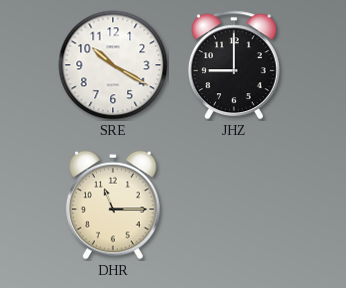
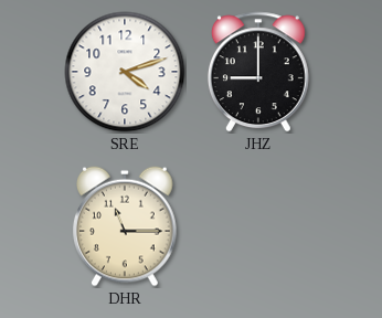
SRE: 10:20 -> 4:12 (125, 72)
